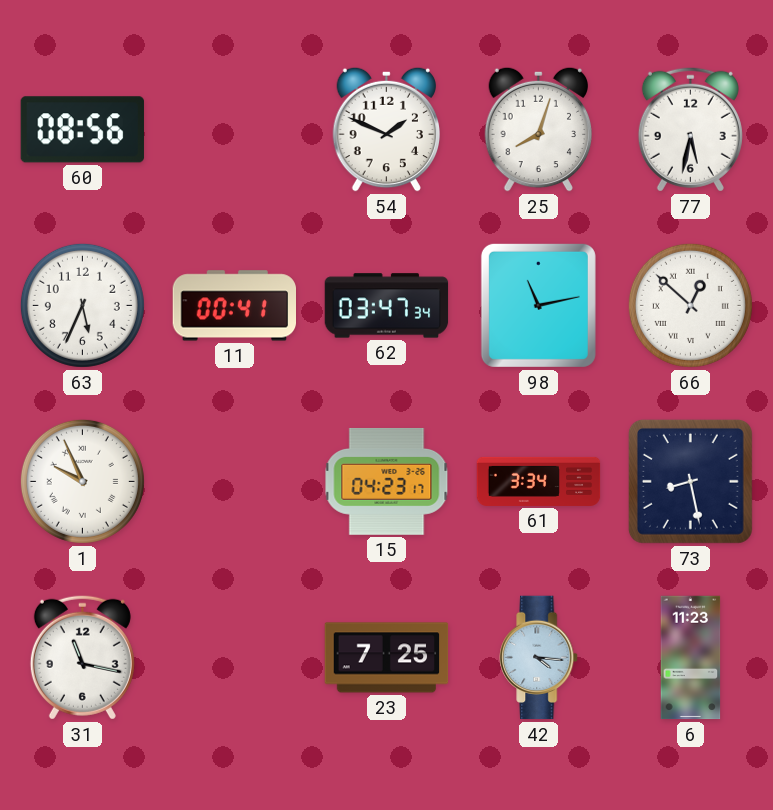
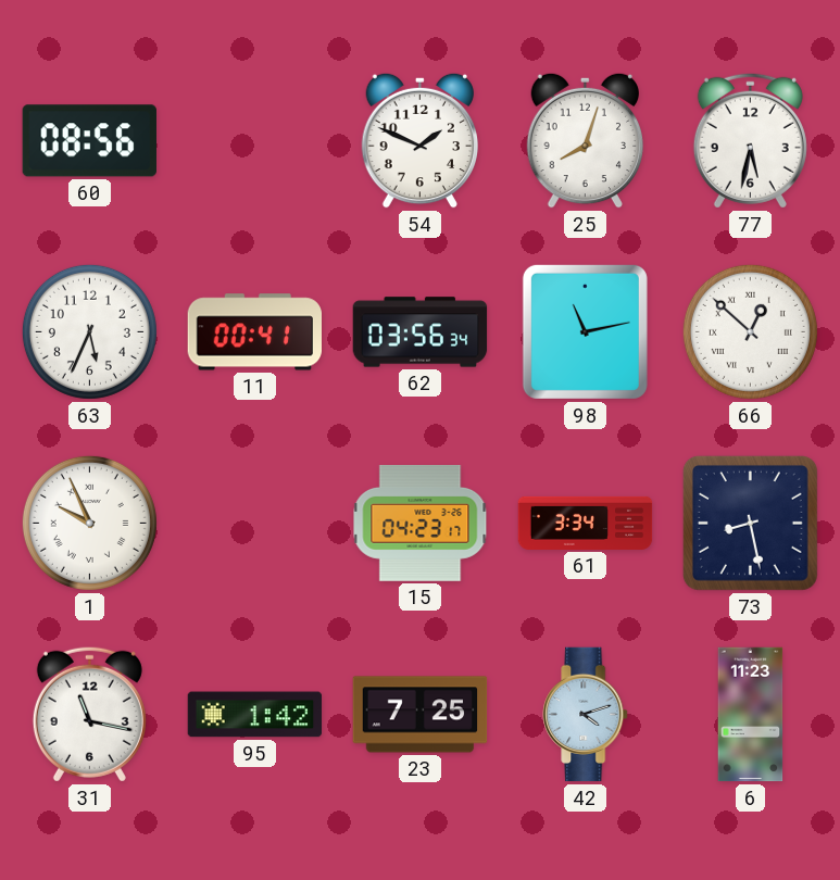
62: 03:47 -> 03:56 (421, 332)
95: none -> 1:42 (255, 715)
42: 4:16 -> 4:12 (586, 715)
